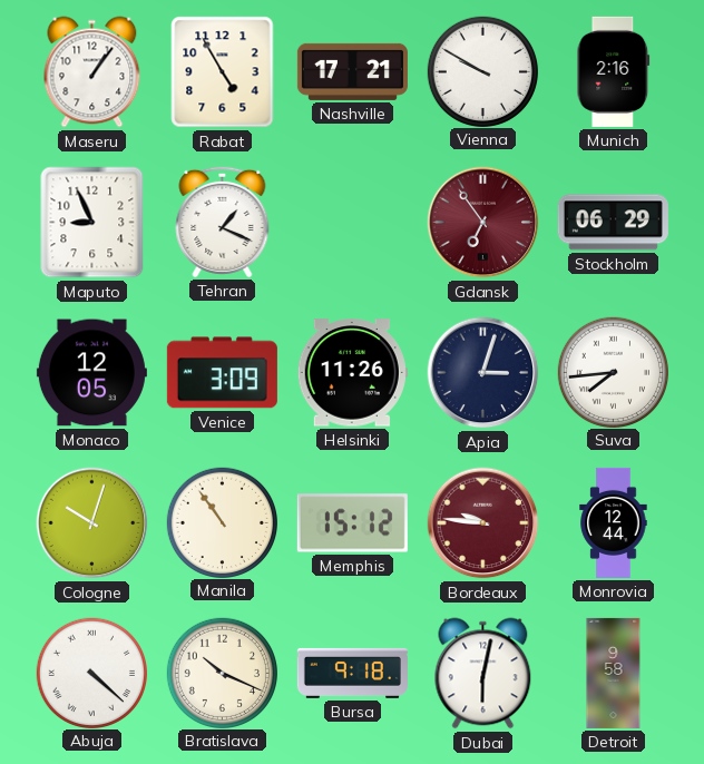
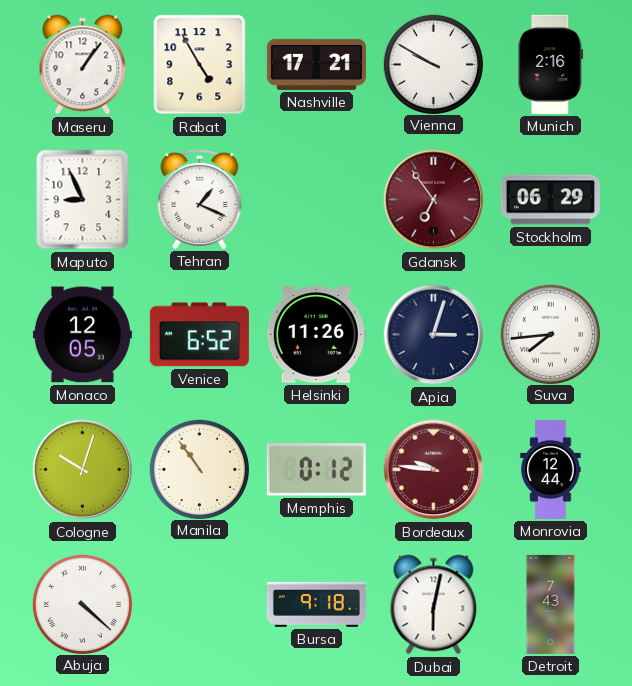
Venice: 3:09 -> 6:52 (199, 335)
Memphis: 15:12 -> 0:12 (316, 470)
Bratislava: 10:19 -> none (222, 673)
Detroit: 9:58 -> 7:43 (551, 604)
